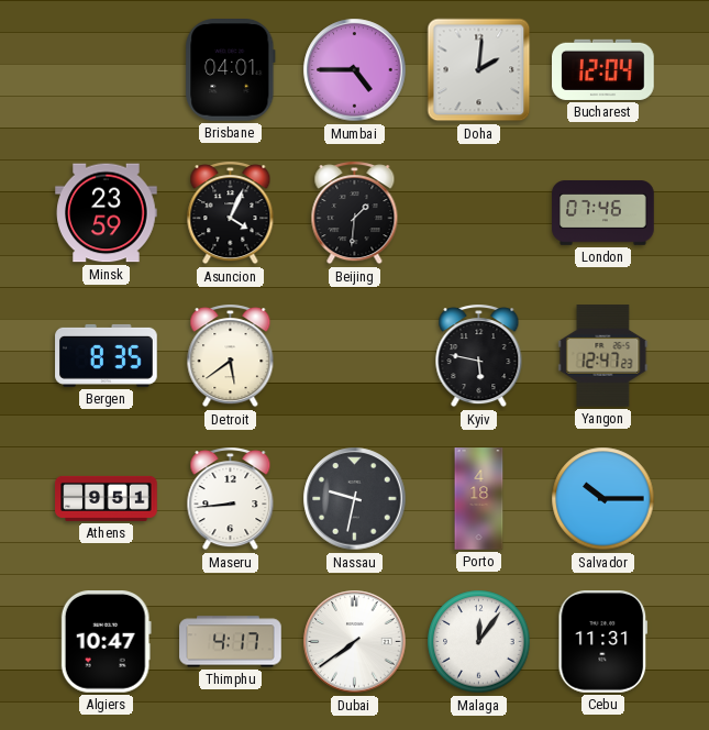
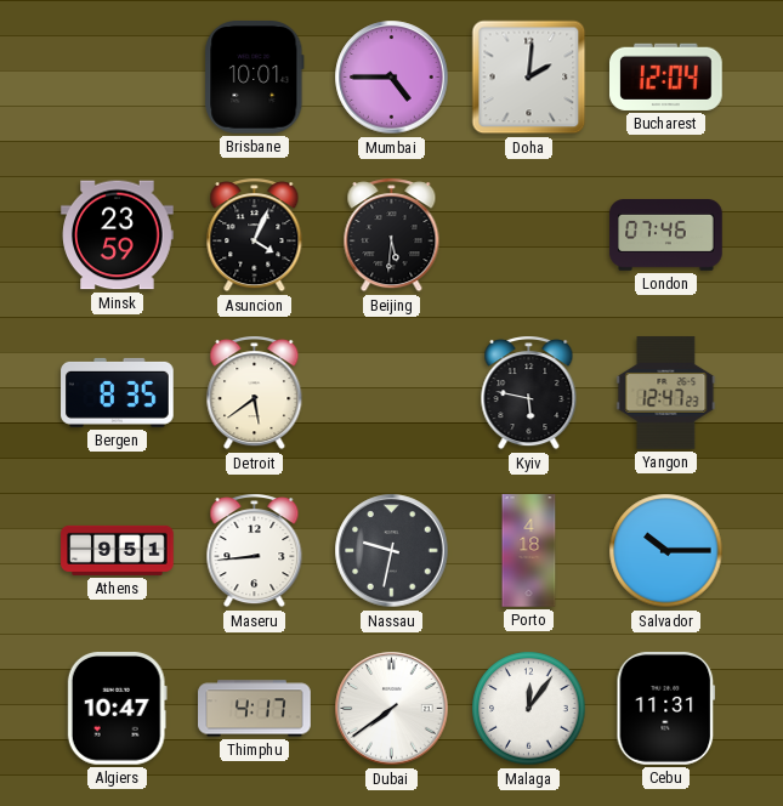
Brisbane: 04:01 -> 10:01 (255, 78)
Beijing: 1:31 -> 5:31 (392, 235)
